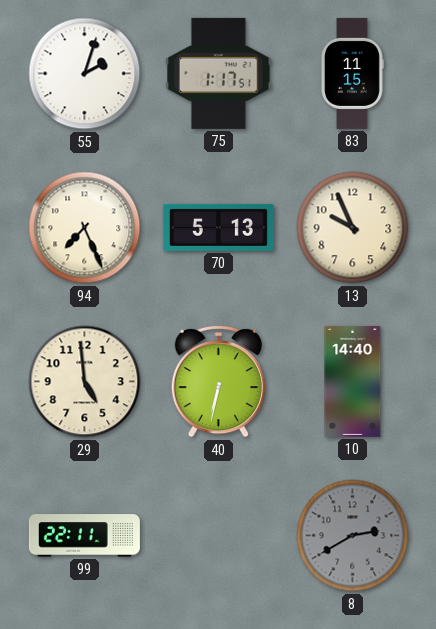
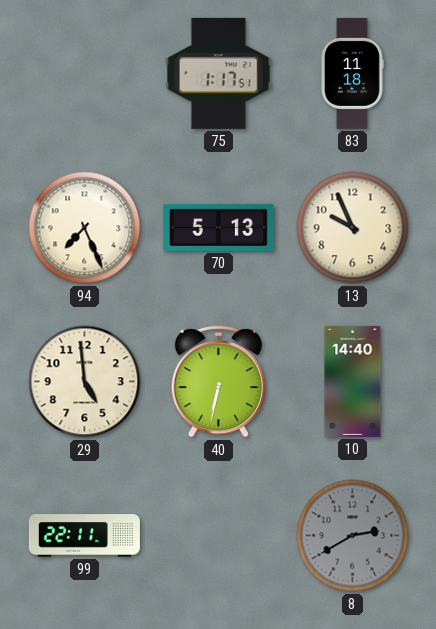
55: 2:03 -> none (85, 74)
83: 11:15 -> 11:18 (352, 73)
